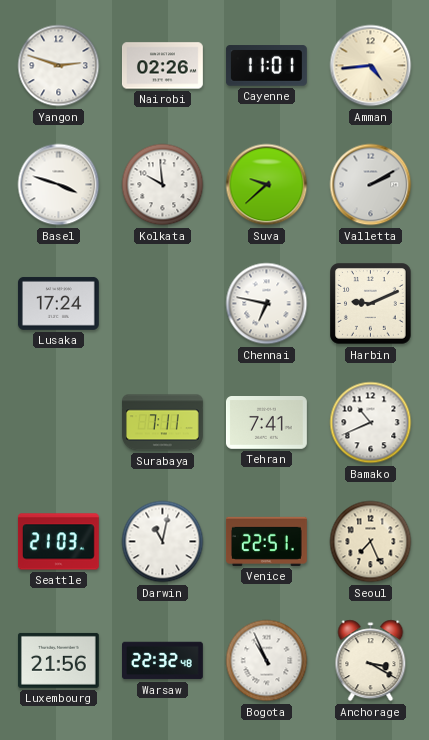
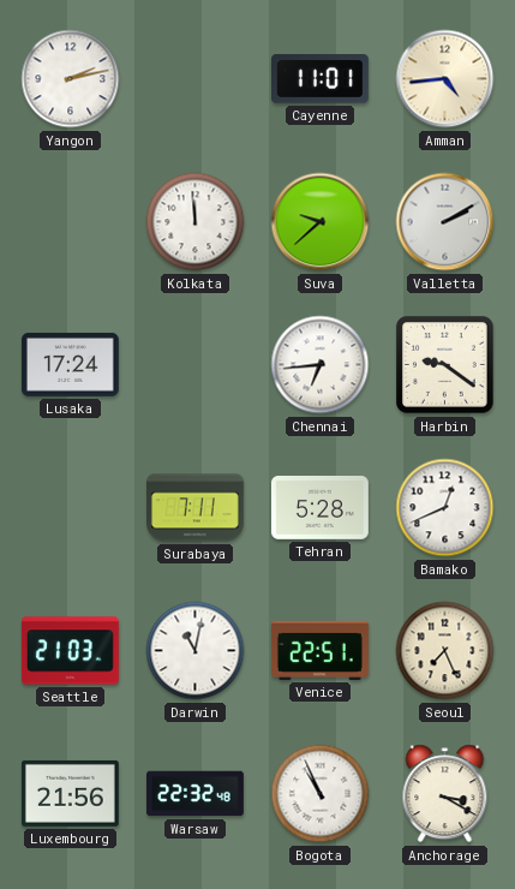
Yangon: 2:48 -> 2:13 (71, 79)
Nairobi: 02:26 -> none (162, 66)
Basel: 3:48 -> none (59, 185)
Kolkata: 9:59 -> 11:59 (196, 222)
Chennai: 6:47 -> 6:44 (321, 365)
Harbin: 9:11 -> 9:21 (445, 365)
Tehran: 7:41 -> 5:28 (319, 508)
Bamako: 10:41 -> 12:41 (445, 508)
